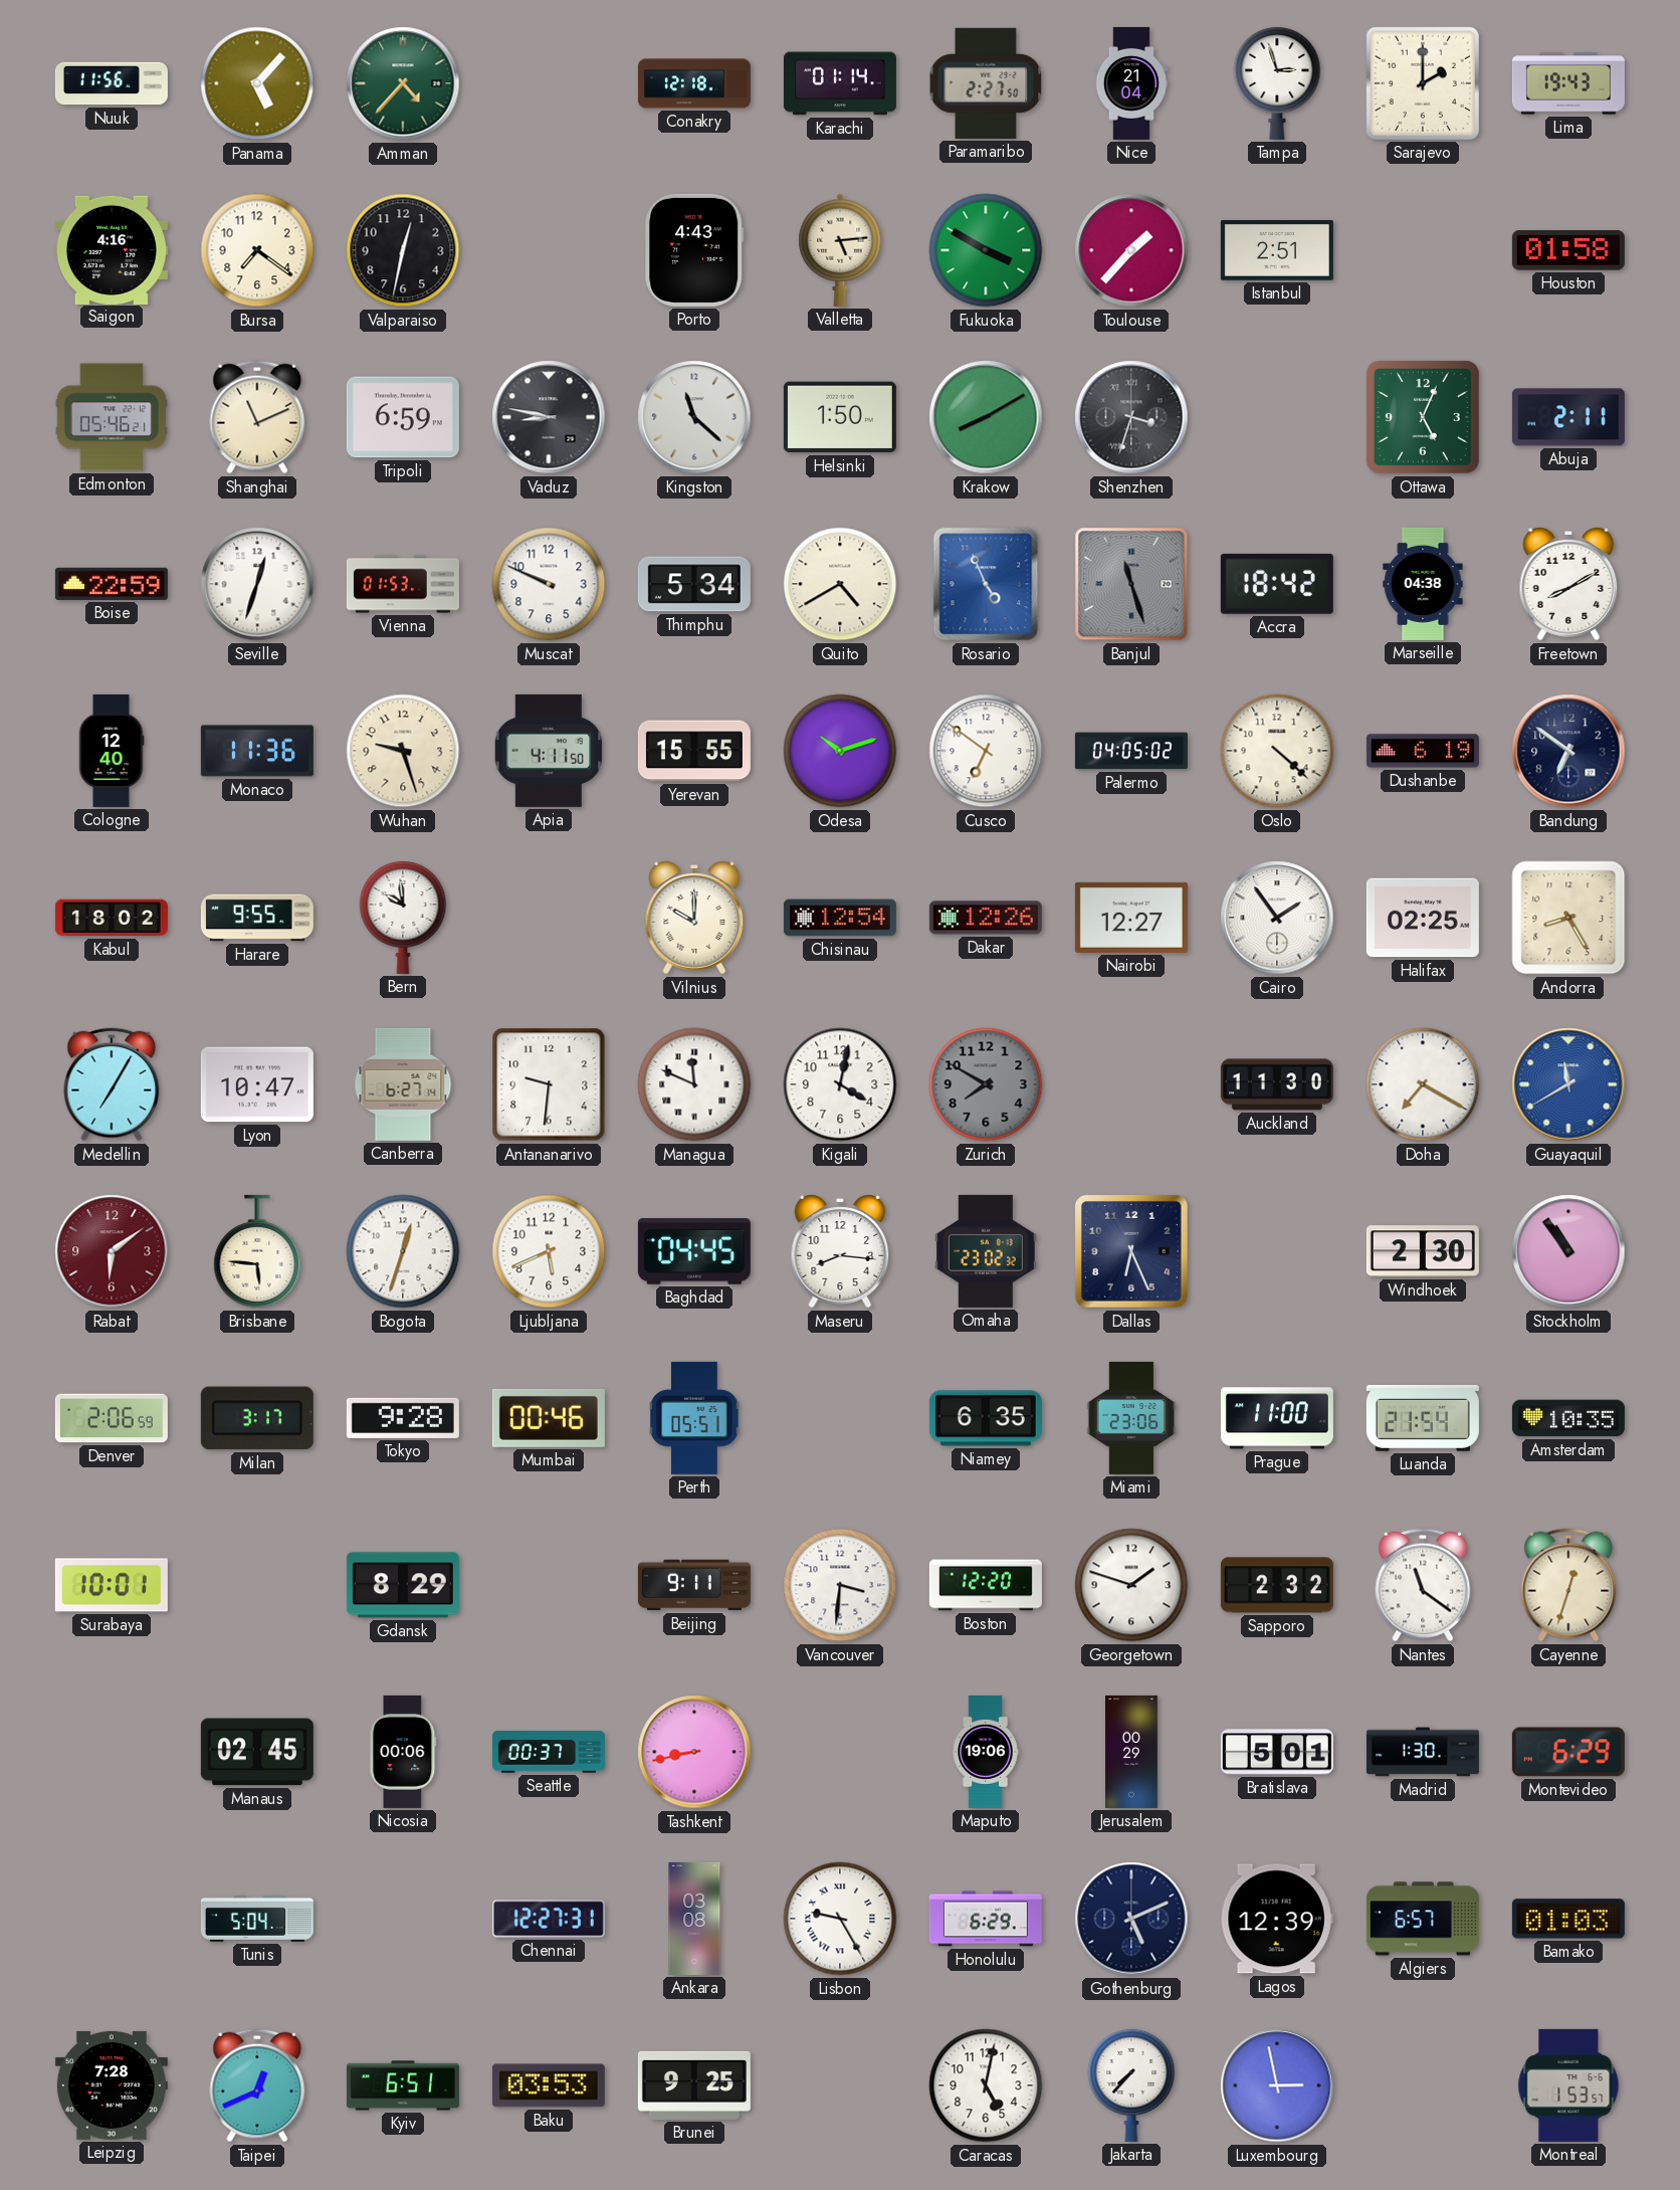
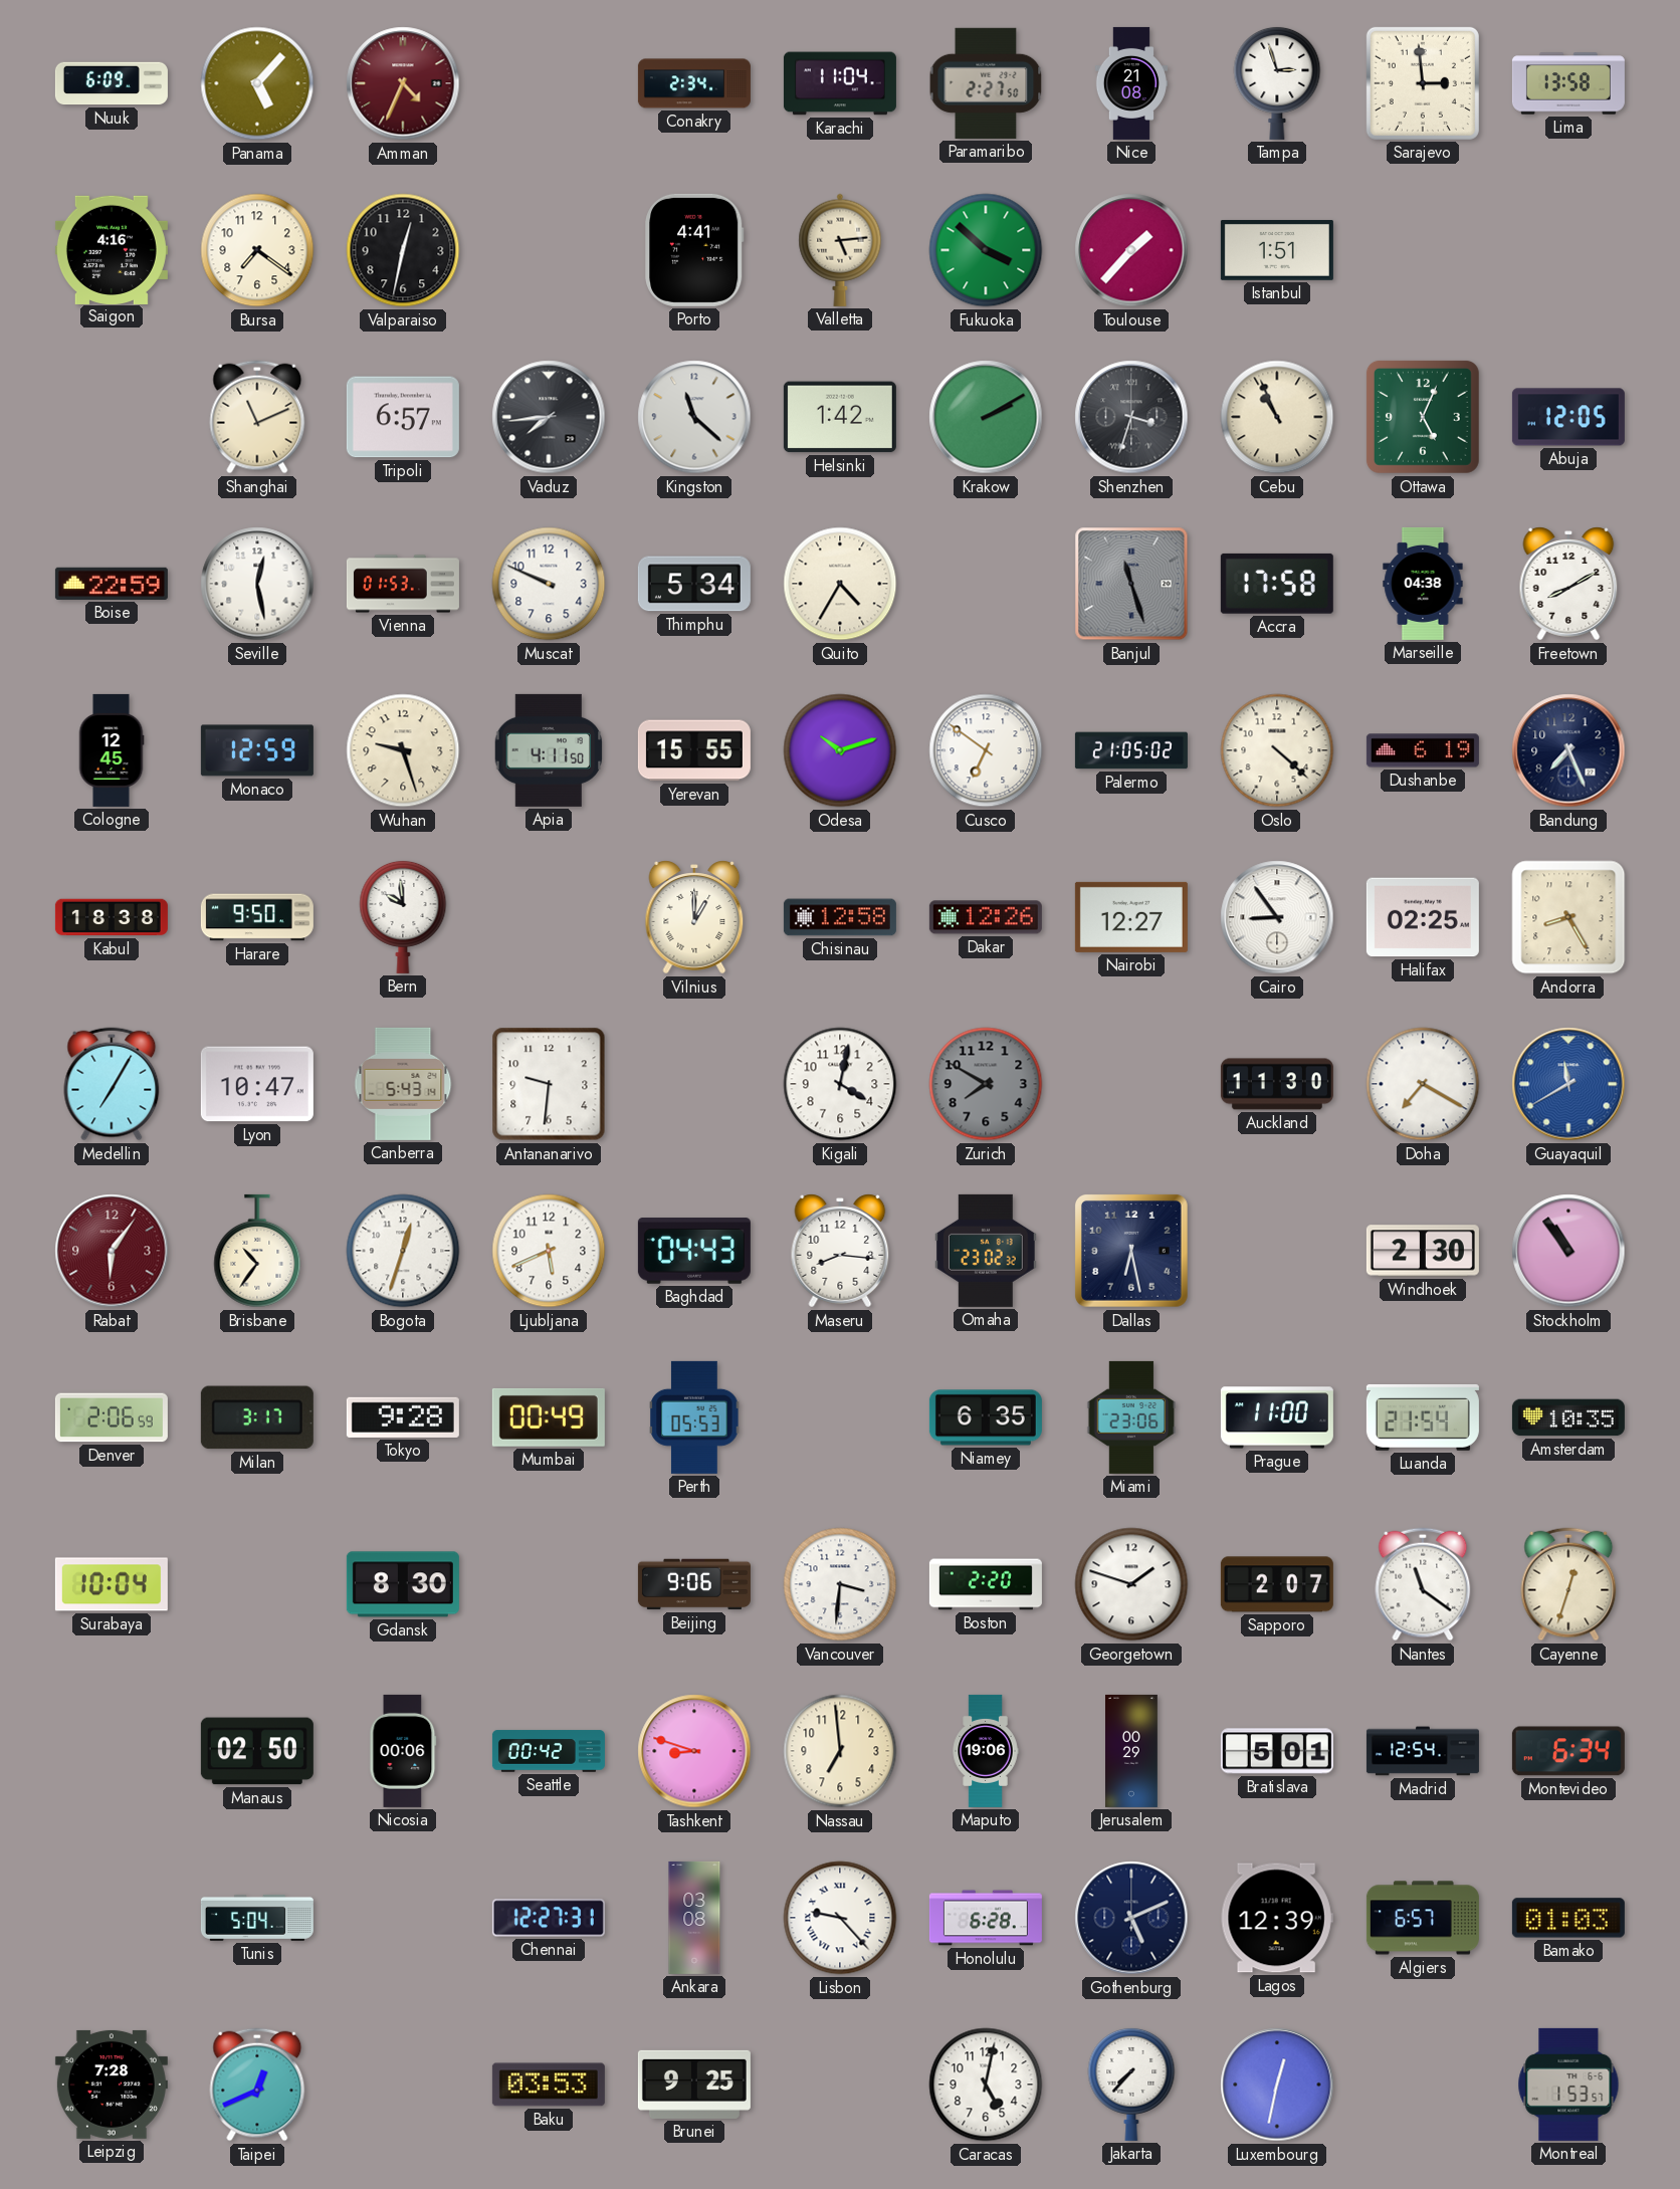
Nuuk: 11:56 -> 6:09 (112, 83)
Amman: 4:37 -> 4:34 (403, 83)
Amman dial: green -> burgundy (403, 83)
Conakry: 12:18 -> 2:34 (694, 83)
Karachi: 01:14 -> 11:04 (840, 83)
Nice: 21:04 -> 21:08 (1130, 83)
Sarajevo: 2:00 -> 2:59 (1423, 83)
Lima: 19:43 -> 13:58 (1568, 83)
Porto: 4:43 -> 4:41 (694, 250)
Fukuoka: 3:50 -> 3:52 (986, 250)
Istanbul: 2:51 -> 1:51 (1277, 250)
Houston: 01:58 -> none (1568, 250)
Edmonton: 05:46 -> none (112, 417)
Tripoli: 6:59 -> 6:57 (403, 417)
Vaduz: 8:47 -> 7:44 (549, 417)
Helsinki: 1:50 -> 1:42 (840, 417)
Krakow: 8:10 -> 2:10 (986, 417)
Cebu: none -> 10:56 (1277, 417)
Abuja: 2:11 -> 12:05 (1568, 417)
Seville: 12:33 -> 12:28 (257, 584)
Quito: 4:40 -> 4:35 (840, 584)
Rosario: 4:56 -> none (986, 584)
Accra: 18:42 -> 17:58 (1277, 584)
Cologne: 12:40 -> 12:45 (112, 750)
Monaco: 11:36 -> 12:59 (257, 750)
Palermo: 04:05 -> 21:05 (1131, 750)
Bandung: 6:51 -> 7:26 (1568, 750)
Kabul: 18:02 -> 18:38 (112, 917)
Harare: 9:55 -> 9:50 (257, 917)
Vilnius: 10:00 -> 1:00 (694, 917)
Chisinau: 12:54 -> 12:58 (840, 917)
Cairo: 1:54 -> 8:54 (1277, 917)
Canberra: 6:27 -> 5:43 (403, 1084)
Managua: 11:49 -> none (694, 1084)
Rabat: 6:09 -> 6:06 (112, 1251)
Brisbane: 5:46 -> 10:36 (257, 1251)
Baghdad: 04:45 -> 04:43 (694, 1251)
Dallas: 6:26 -> 6:28 (1131, 1251)
Mumbai: 00:46 -> 00:49 (549, 1417)
Perth: 05:51 -> 05:53 (694, 1417)
Surabaya: 10:01 -> 10:04 (112, 1584)
Gdansk: 8:29 -> 8:30 (403, 1584)
Beijing: 9:11 -> 9:06 (694, 1584)
Boston: 12:20 -> 2:20 (986, 1584)
Sapporo: 2:32 -> 2:07 (1277, 1584)
Manaus: 02:45 -> 02:50 (257, 1751)
Seattle: 00:37 -> 00:42 (549, 1751)
Tashkent: 8:43 -> 8:48 (694, 1751)
Nassau: none -> 6:59 (840, 1751)
Madrid: 1:30 -> 12:54 (1423, 1751)
Montevideo: 6:29 -> 6:34 (1568, 1751)
Lisbon: 9:25 -> 9:23 (840, 1918)
Honolulu: 6:29 -> 6:28 (986, 1918)
Kyiv: 6:51 -> none (403, 2085)
Luxembourg: 2:58 -> 12:32 (1277, 2085)
